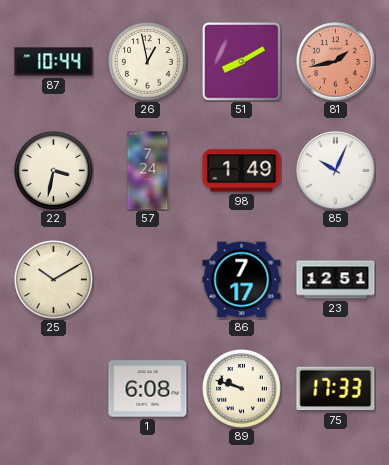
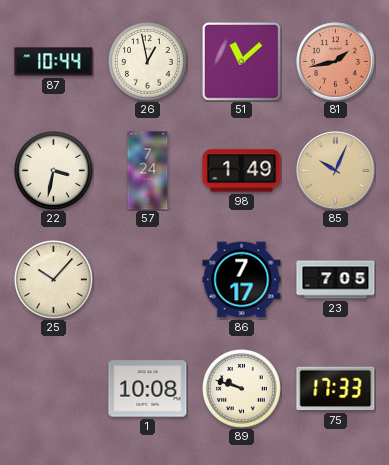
51: 8:10 -> 11:08 (241, 61)
85 dial: white -> champagne (336, 171)
25: 10:10 -> 10:07 (54, 280)
23: 12:51 -> 7:05 (336, 280)
1: 6:08 -> 10:08 (148, 389)
